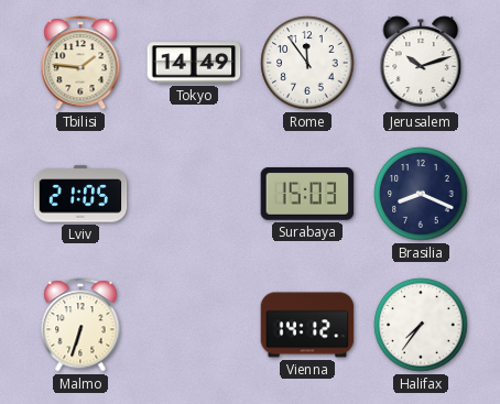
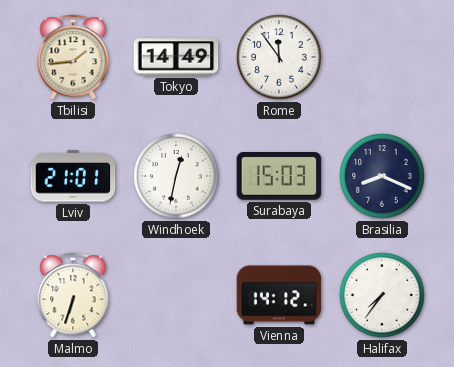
Tbilisi: 1:46 -> 1:44 (73, 57)
Jerusalem: 10:12 -> none (421, 63)
Lviv: 21:05 -> 21:01 (73, 176)
Windhoek: none -> 12:32 (176, 176)
